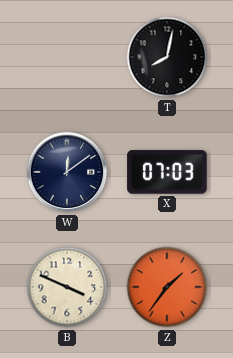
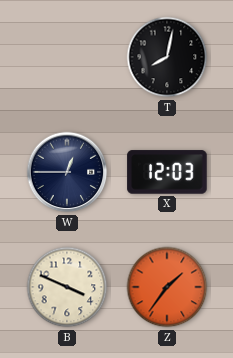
W: 12:09 -> 12:45 (67, 172)
X: 07:03 -> 12:03 (167, 172)
